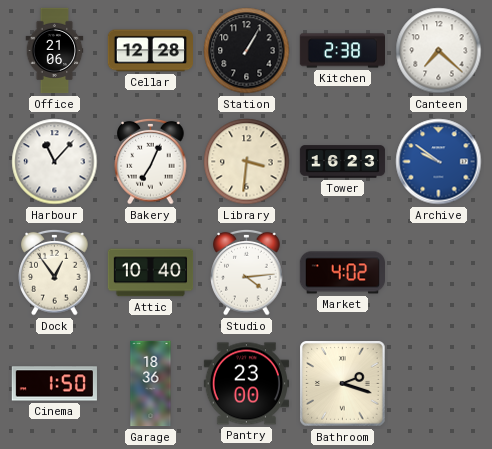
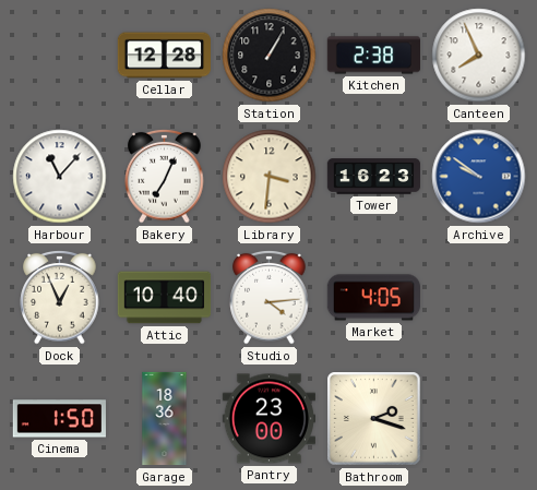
Office: 21:06 -> none (55, 51)
Canteen: 7:22 -> 7:56 (479, 56)
Dock: 12:54 -> 12:56 (60, 297)
Market: 4:02 -> 4:05 (373, 298)
